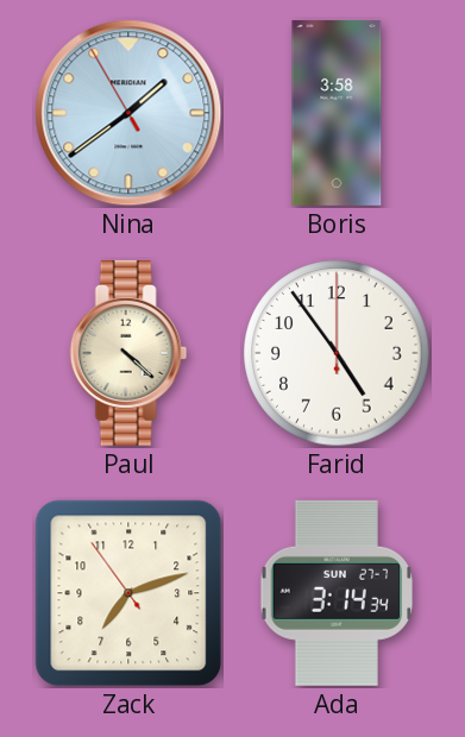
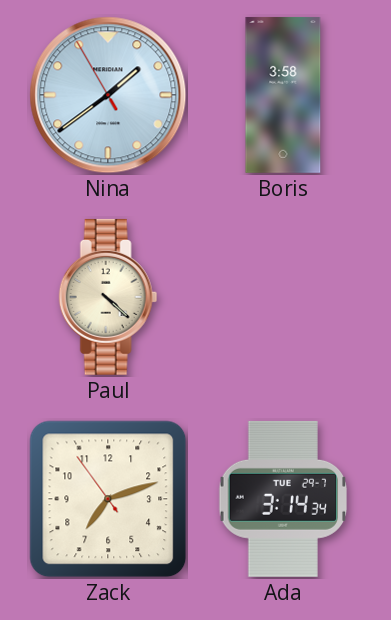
Farid: 4:54 -> none (337, 353)
Ada date: SUN 27-7 -> TUE 29-7 (283, 499)
